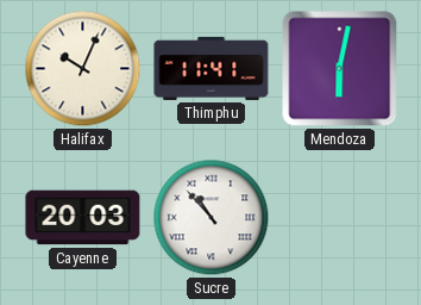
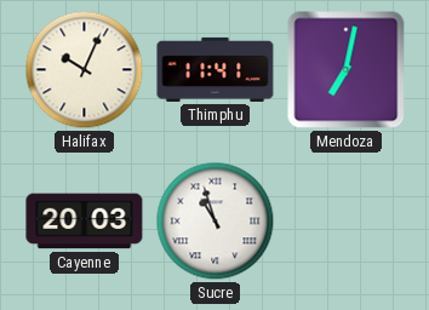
Mendoza: 6:02 -> 7:02 (347, 70)
Sucre: 10:53 -> 10:57 (216, 222)
